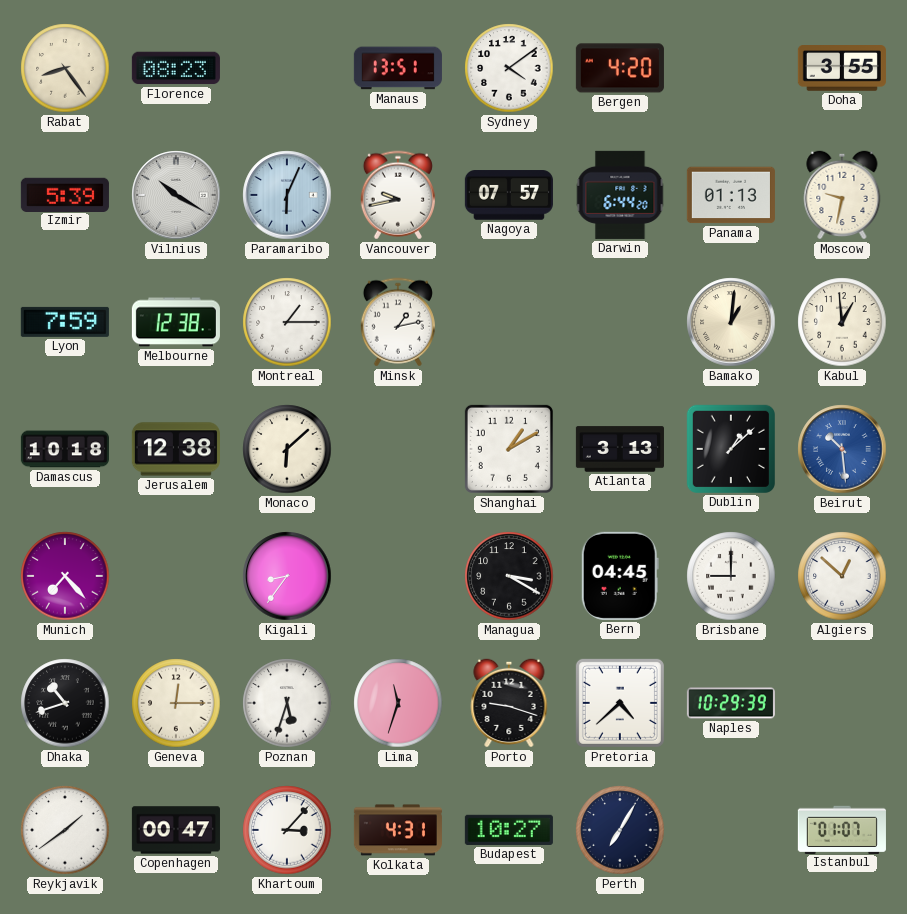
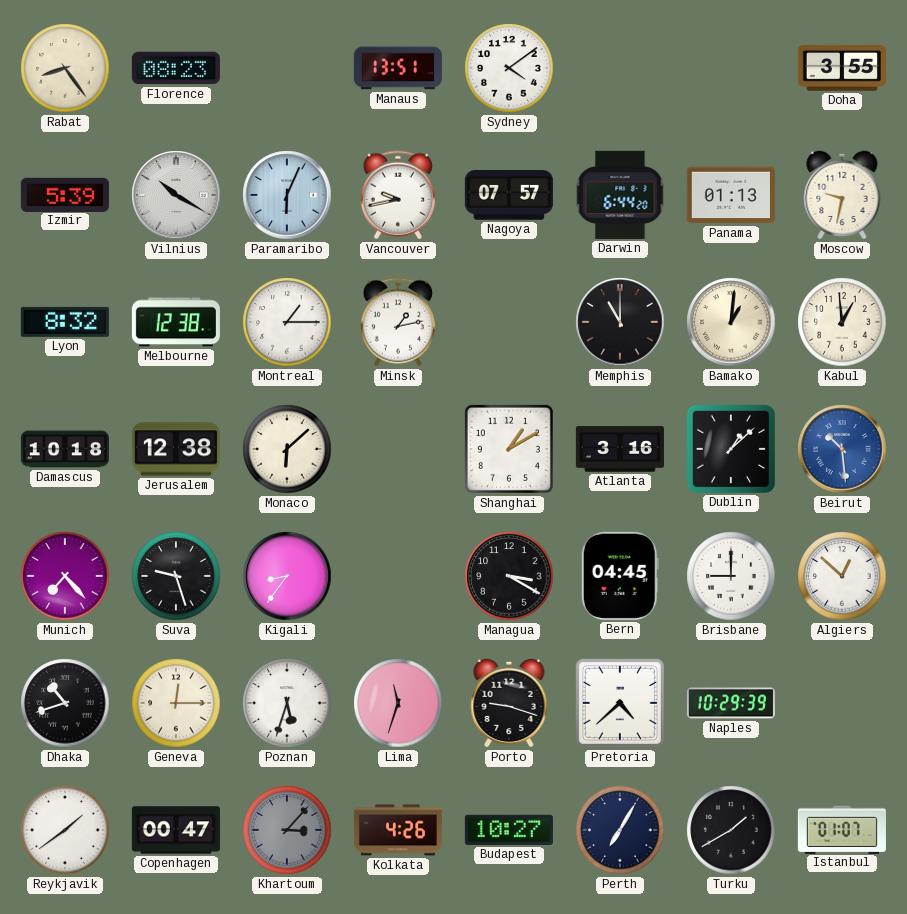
Bergen: 4:20 -> none (620, 68)
Lyon: 7:59 -> 8:32 (65, 322)
Memphis: none -> 11:00 (620, 322)
Atlanta: 3:13 -> 3:16 (620, 449)
Suva: none -> 9:27 (176, 576)
Khartoum dial: white -> grey (287, 830)
Kolkata: 4:31 -> 4:26 (398, 830)
Turku: none -> 1:40 (731, 830)
